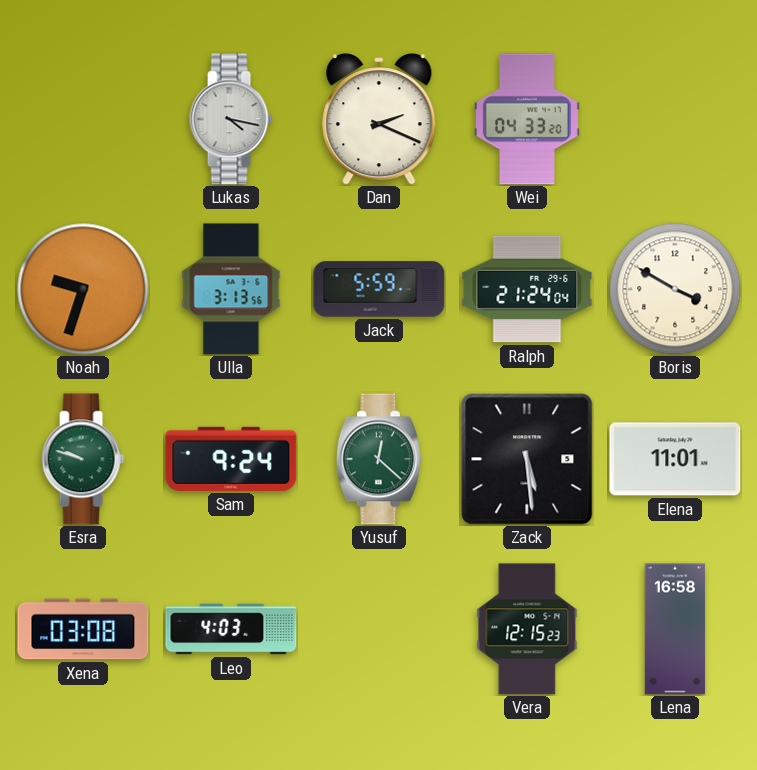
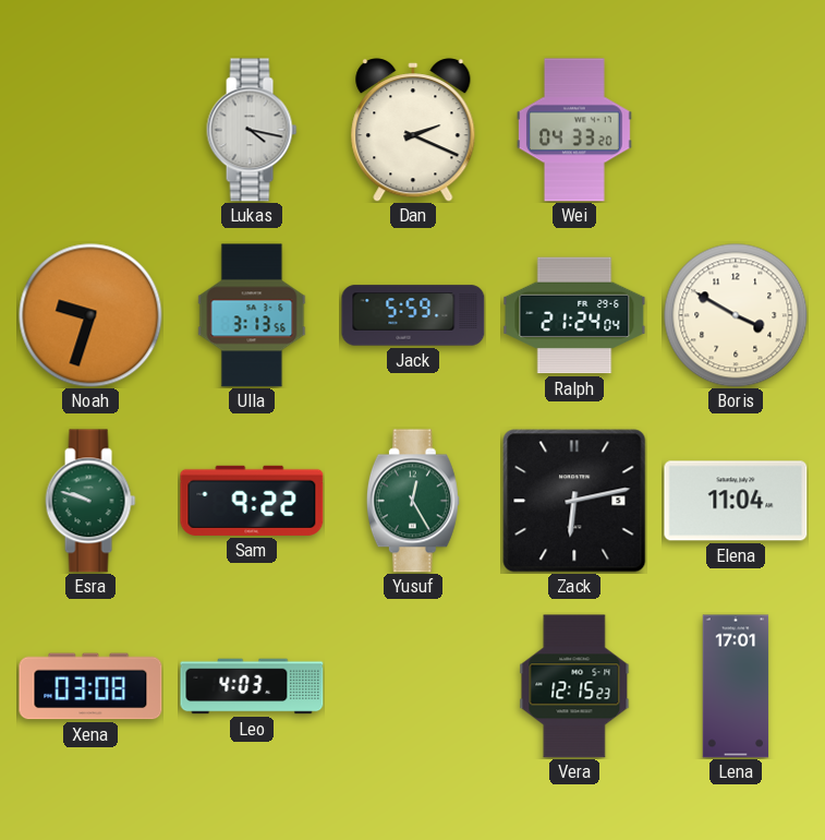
Sam: 9:24 -> 9:22 (252, 501)
Yusuf: 12:22 -> 12:25 (413, 501)
Zack: 5:29 -> 6:13 (574, 501)
Elena: 11:01 -> 11:04 (736, 501)
Lena: 16:58 -> 17:01 (736, 686)
